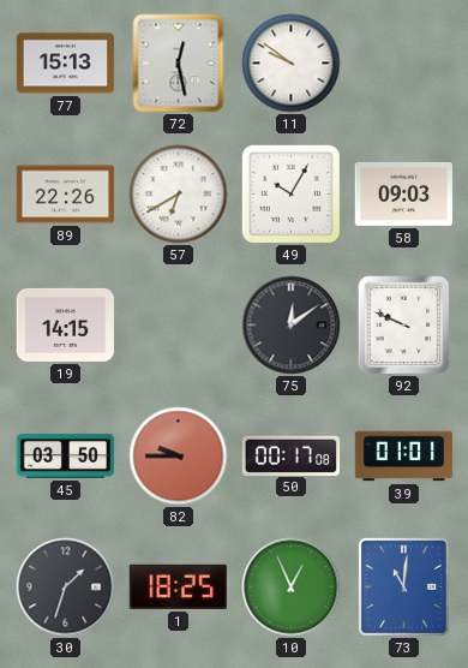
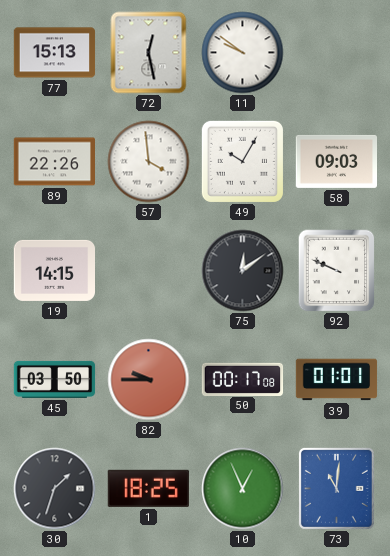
57: 6:40 -> 3:59 (149, 162)
